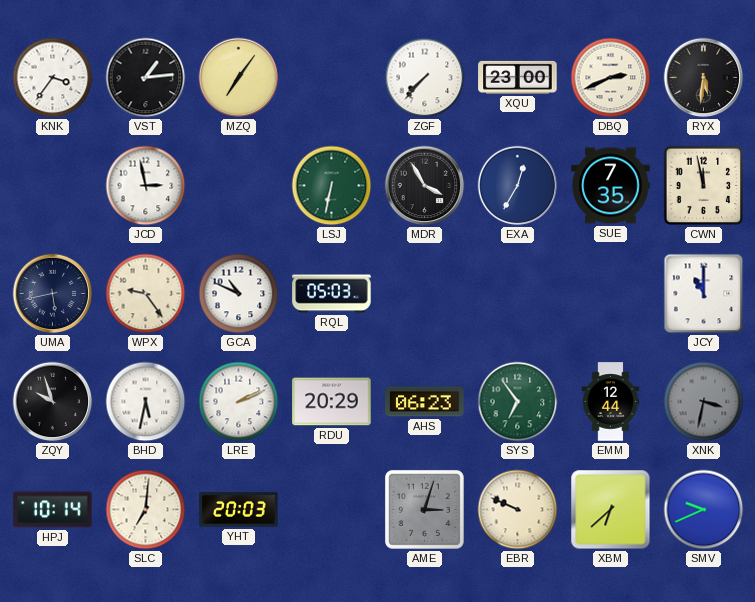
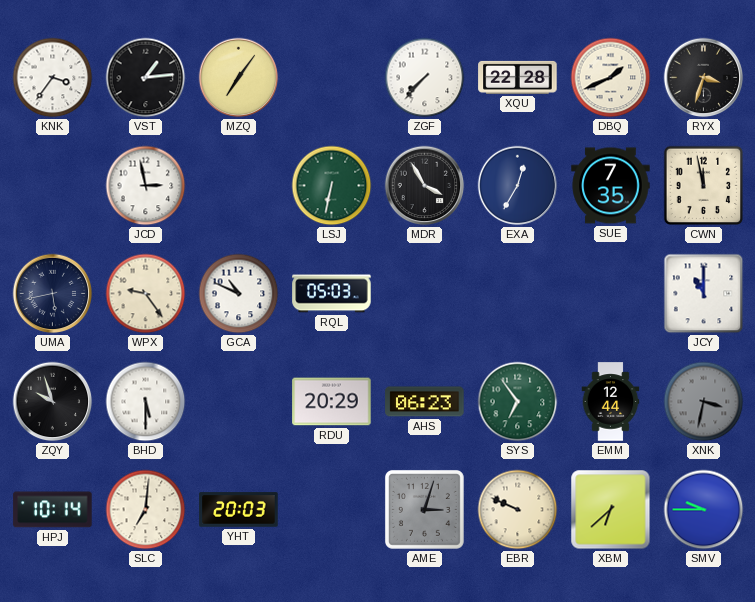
XQU: 23:00 -> 22:28 (518, 77)
DBQ: 2:41 -> 1:41 (611, 78)
RYX: 5:31 -> 3:33 (704, 78)
BHD: 5:32 -> 5:30 (146, 402)
LRE: 2:11 -> none (239, 402)
SMV: 9:41 -> 9:45 (704, 510)
